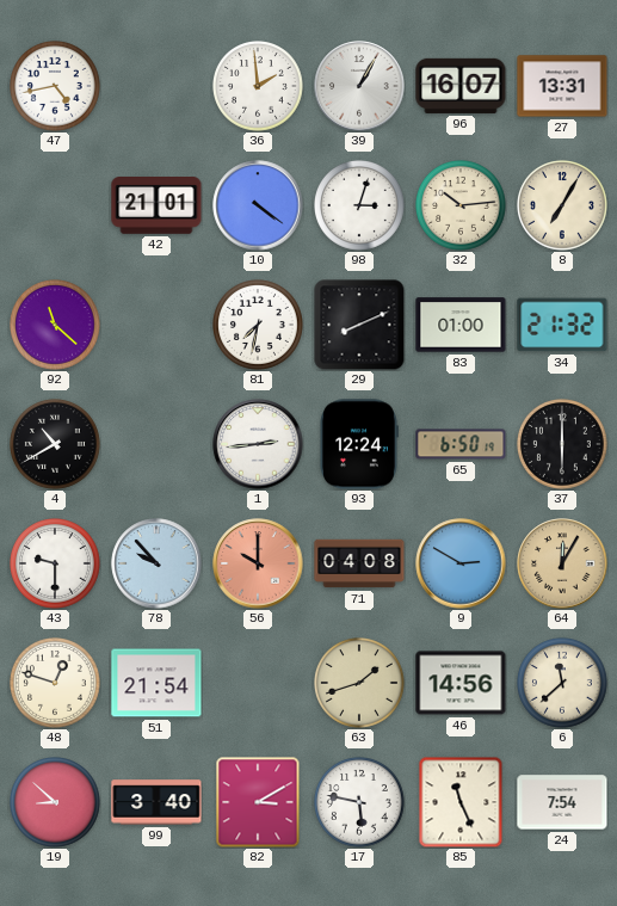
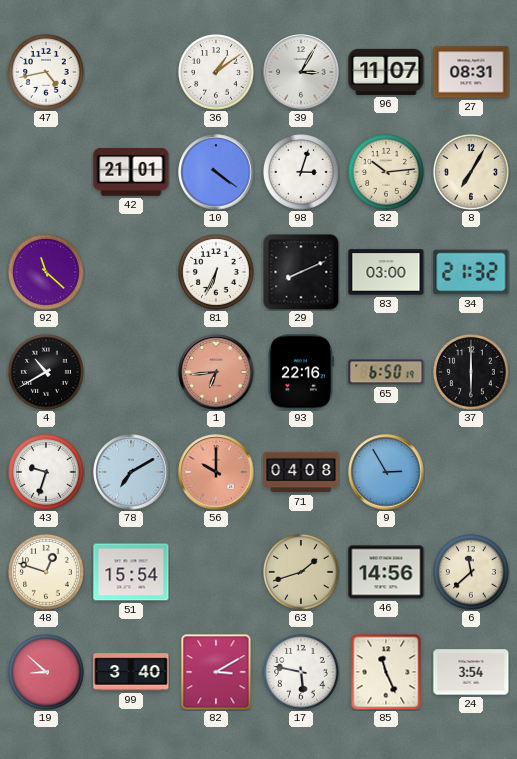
36: 1:59 -> 1:09 (217, 73)
39: 1:05 -> 3:05 (301, 72)
96: 16:07 -> 11:07 (386, 72)
27: 13:31 -> 08:31 (471, 72)
81: 7:32 -> 6:34 (217, 273)
83: 01:00 -> 03:00 (386, 272)
1: 2:44 -> 6:44 (216, 372)
1 dial: white -> salmon (216, 372)
93: 12:24 -> 22:16 (301, 372)
43: 9:30 -> 9:33 (47, 473)
78: 9:53 -> 7:10 (131, 472)
9: 2:50 -> 2:55 (386, 472)
64: 12:05 -> none (562, 563)
51: 21:54 -> 15:54 (131, 572)
24: 7:54 -> 3:54 (471, 672)
